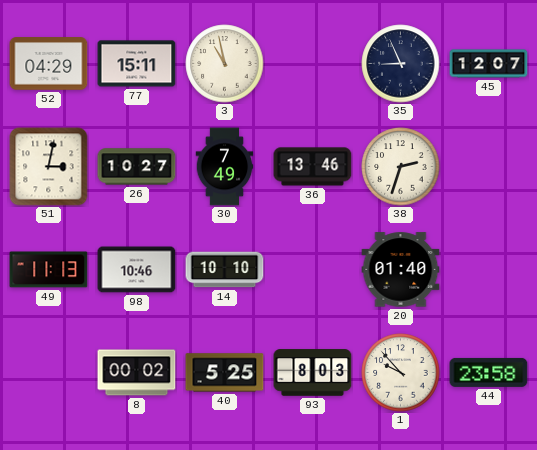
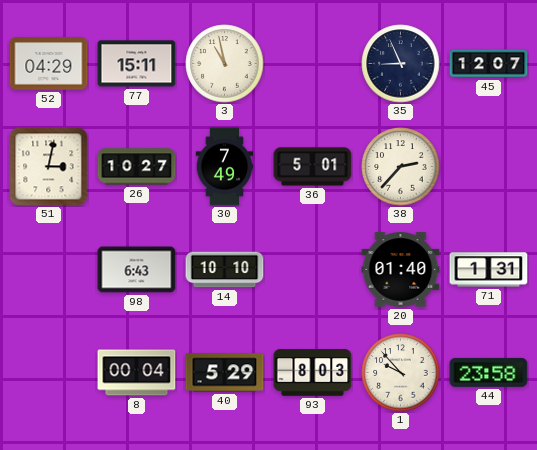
36: 13:46 -> 5:01 (313, 167)
38: 2:33 -> 2:37 (401, 167)
49: 11:13 -> none (49, 270)
98: 10:46 -> 6:43 (137, 270)
71: none -> 1:31 (489, 270)
8: 00:02 -> 00:04 (137, 373)
40: 5:25 -> 5:29 (225, 373)
